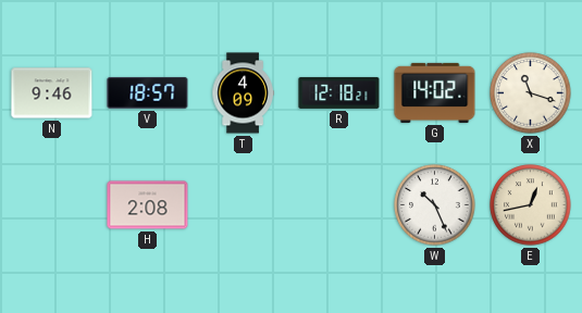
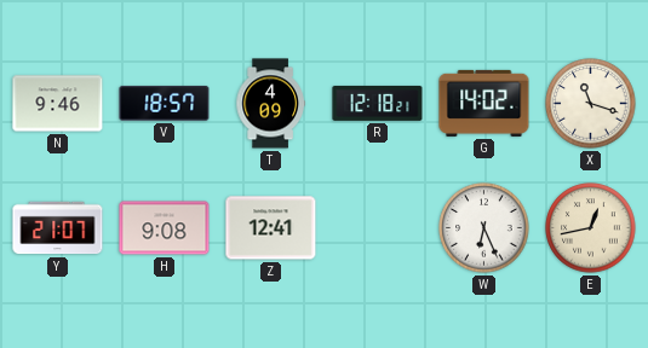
Y: none -> 21:07 (58, 228)
H: 2:08 -> 9:08 (165, 228)
Z: none -> 12:41 (271, 228)
W: 10:26 -> 6:26 (484, 228)
